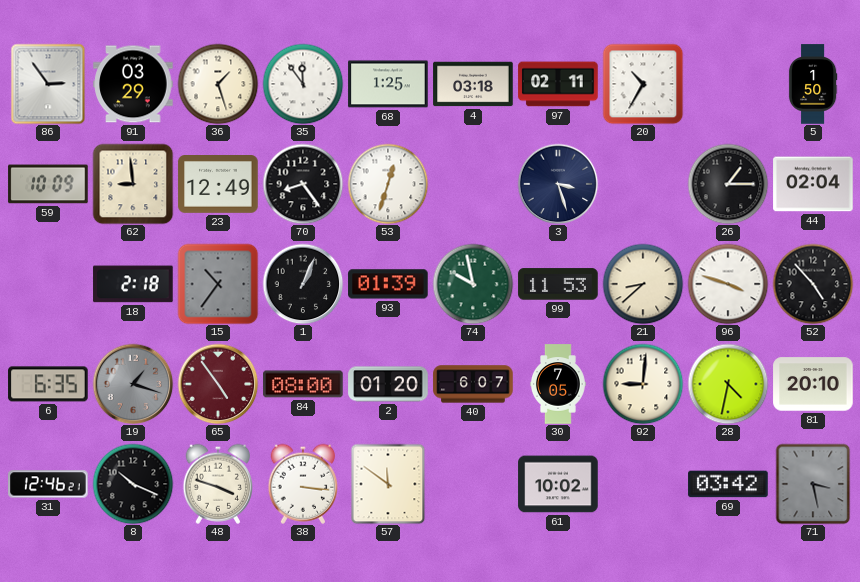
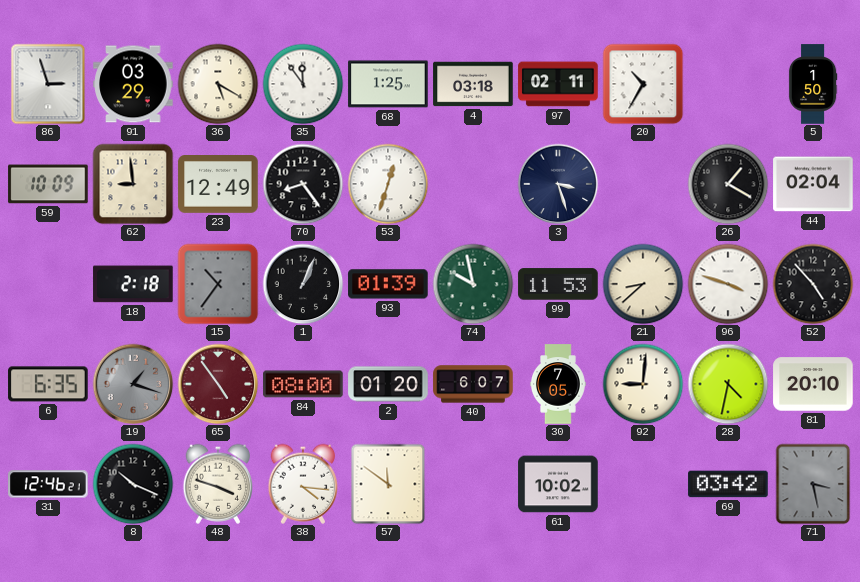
86: 2:54 -> 2:57 (48, 84)
36: 1:27 -> 5:20 (218, 84)
26: 1:15 -> 1:20 (728, 184)
38: 3:16 -> 4:16 (303, 484)
